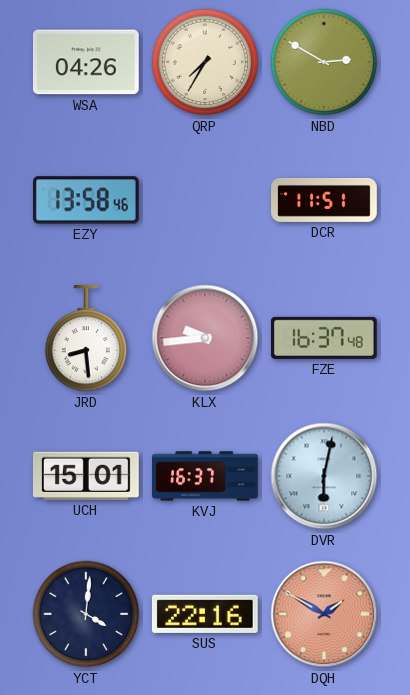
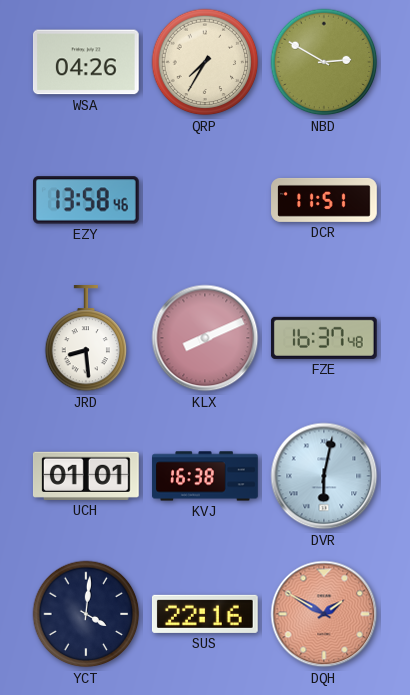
KLX: 9:44 -> 8:11 (205, 338)
UCH: 15:01 -> 01:01 (86, 476)
KVJ: 16:37 -> 16:38 (205, 476)
